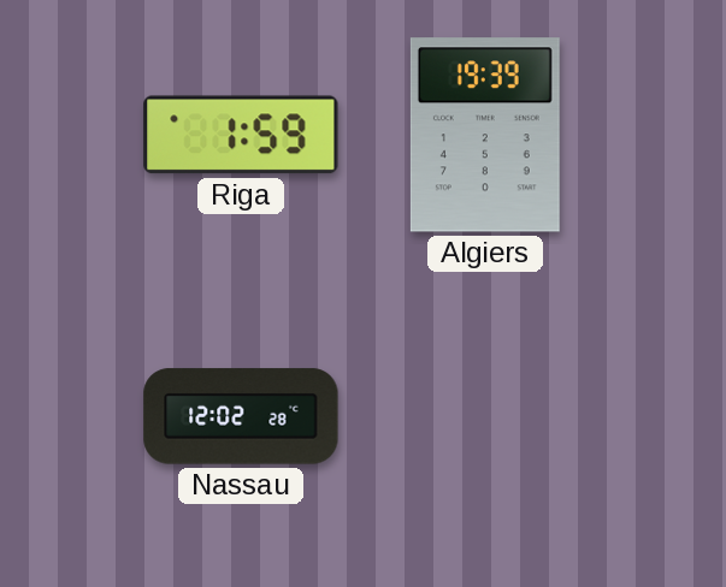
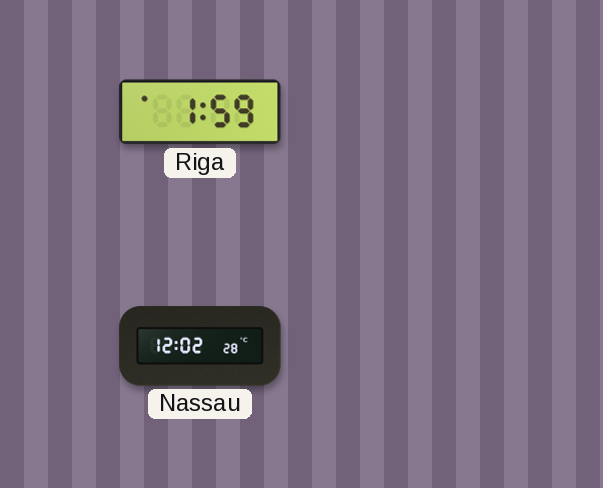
Algiers: 19:39 -> none (485, 135)
